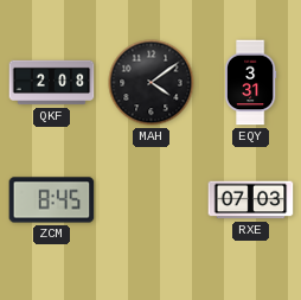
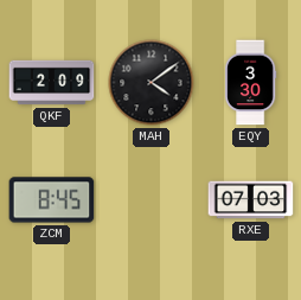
QKF: 2:08 -> 2:09 (52, 83)
EQY: 3:31 -> 3:30 (250, 83)
